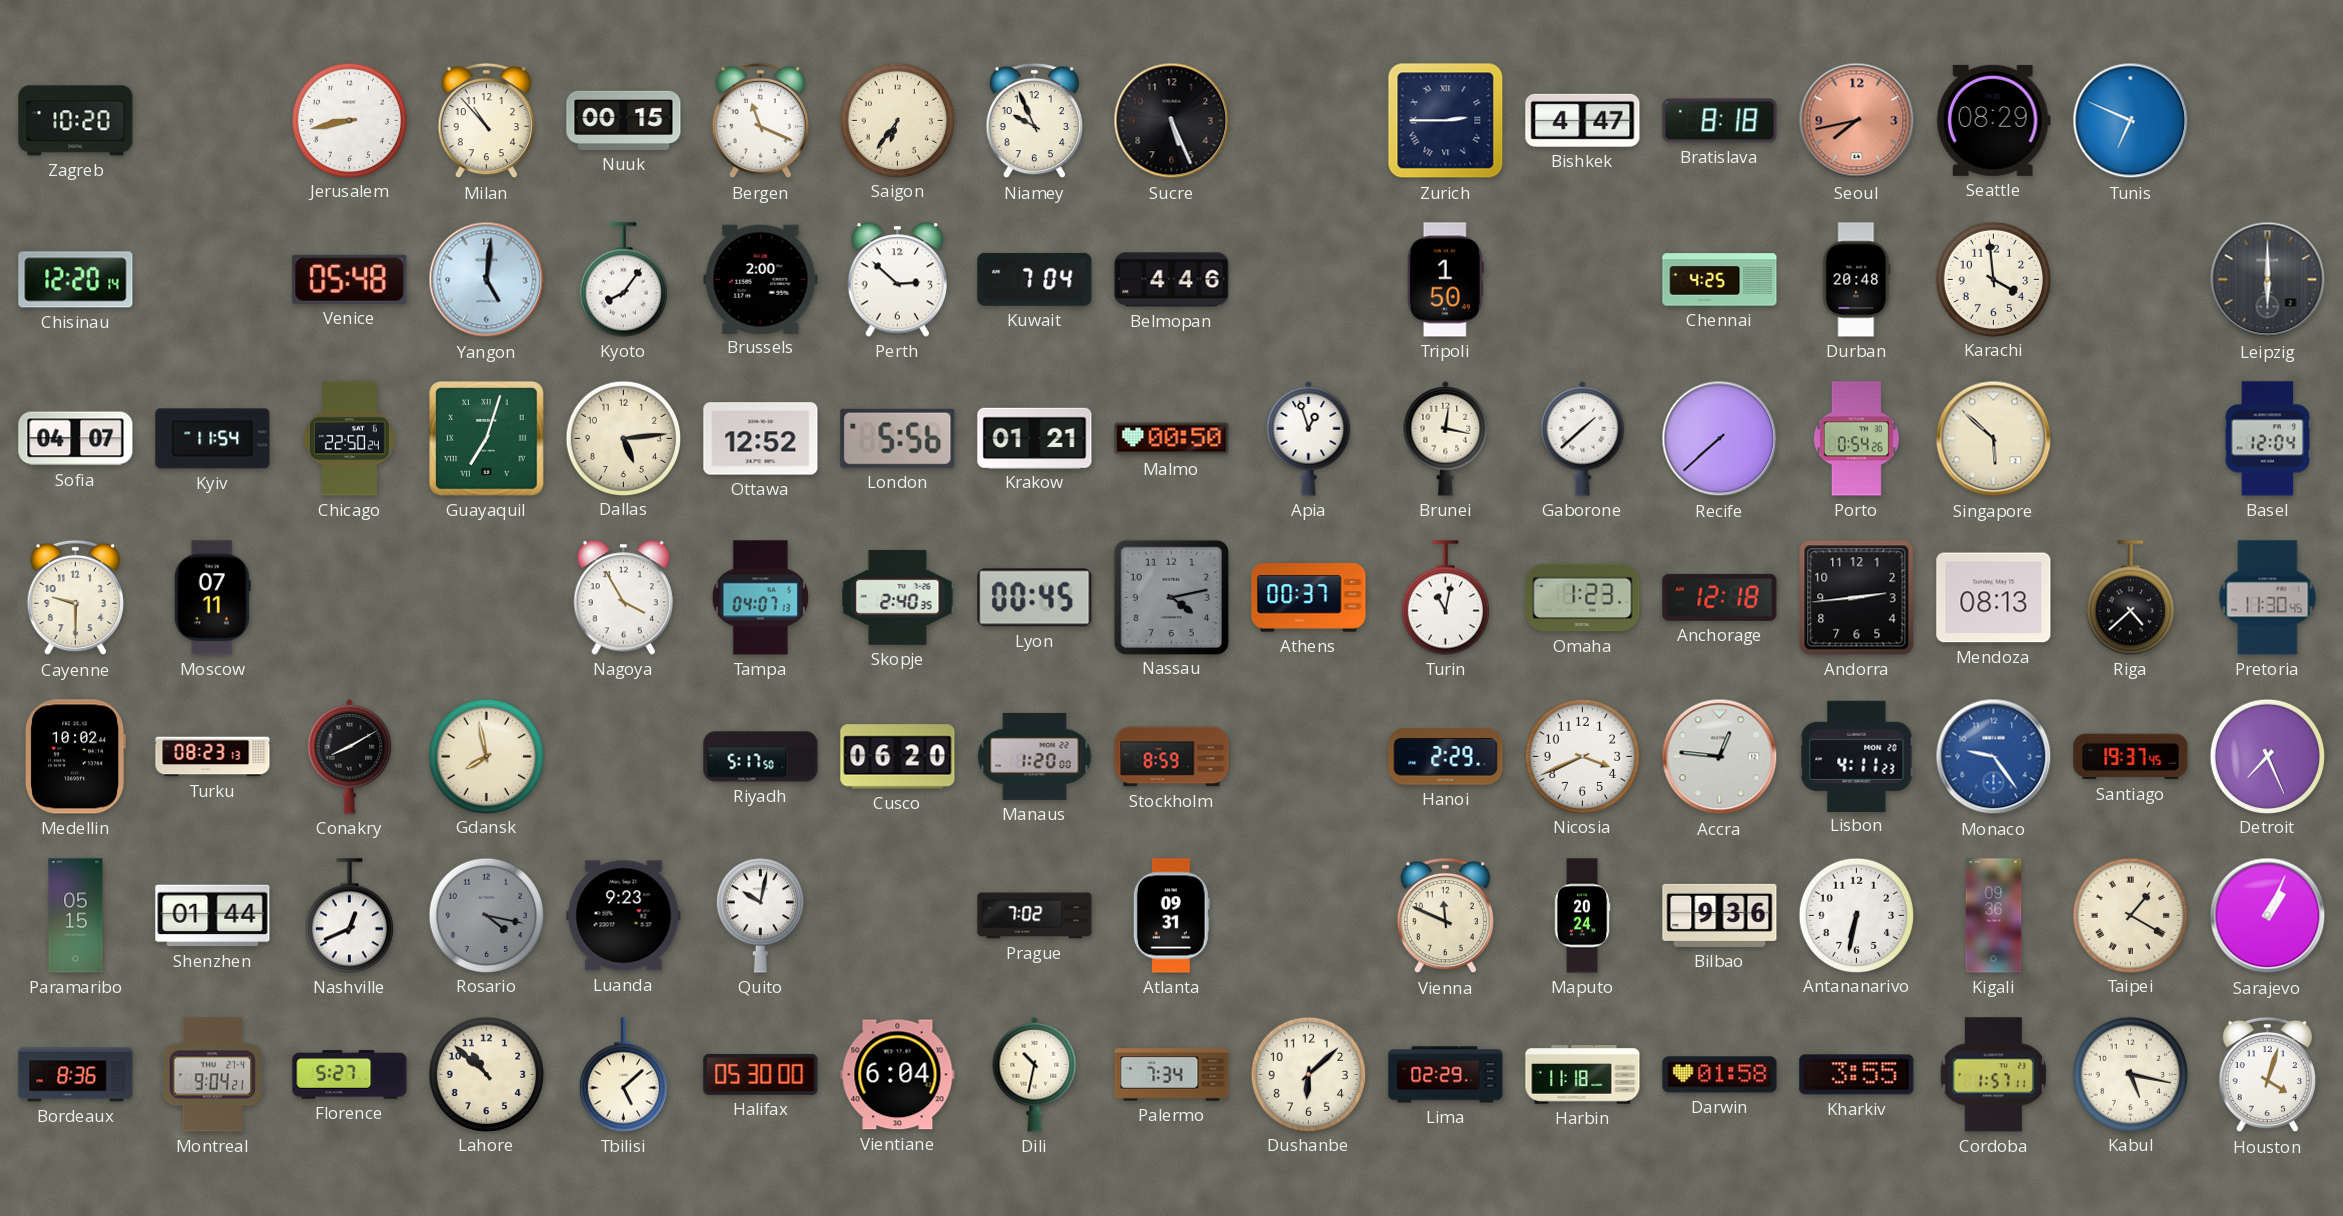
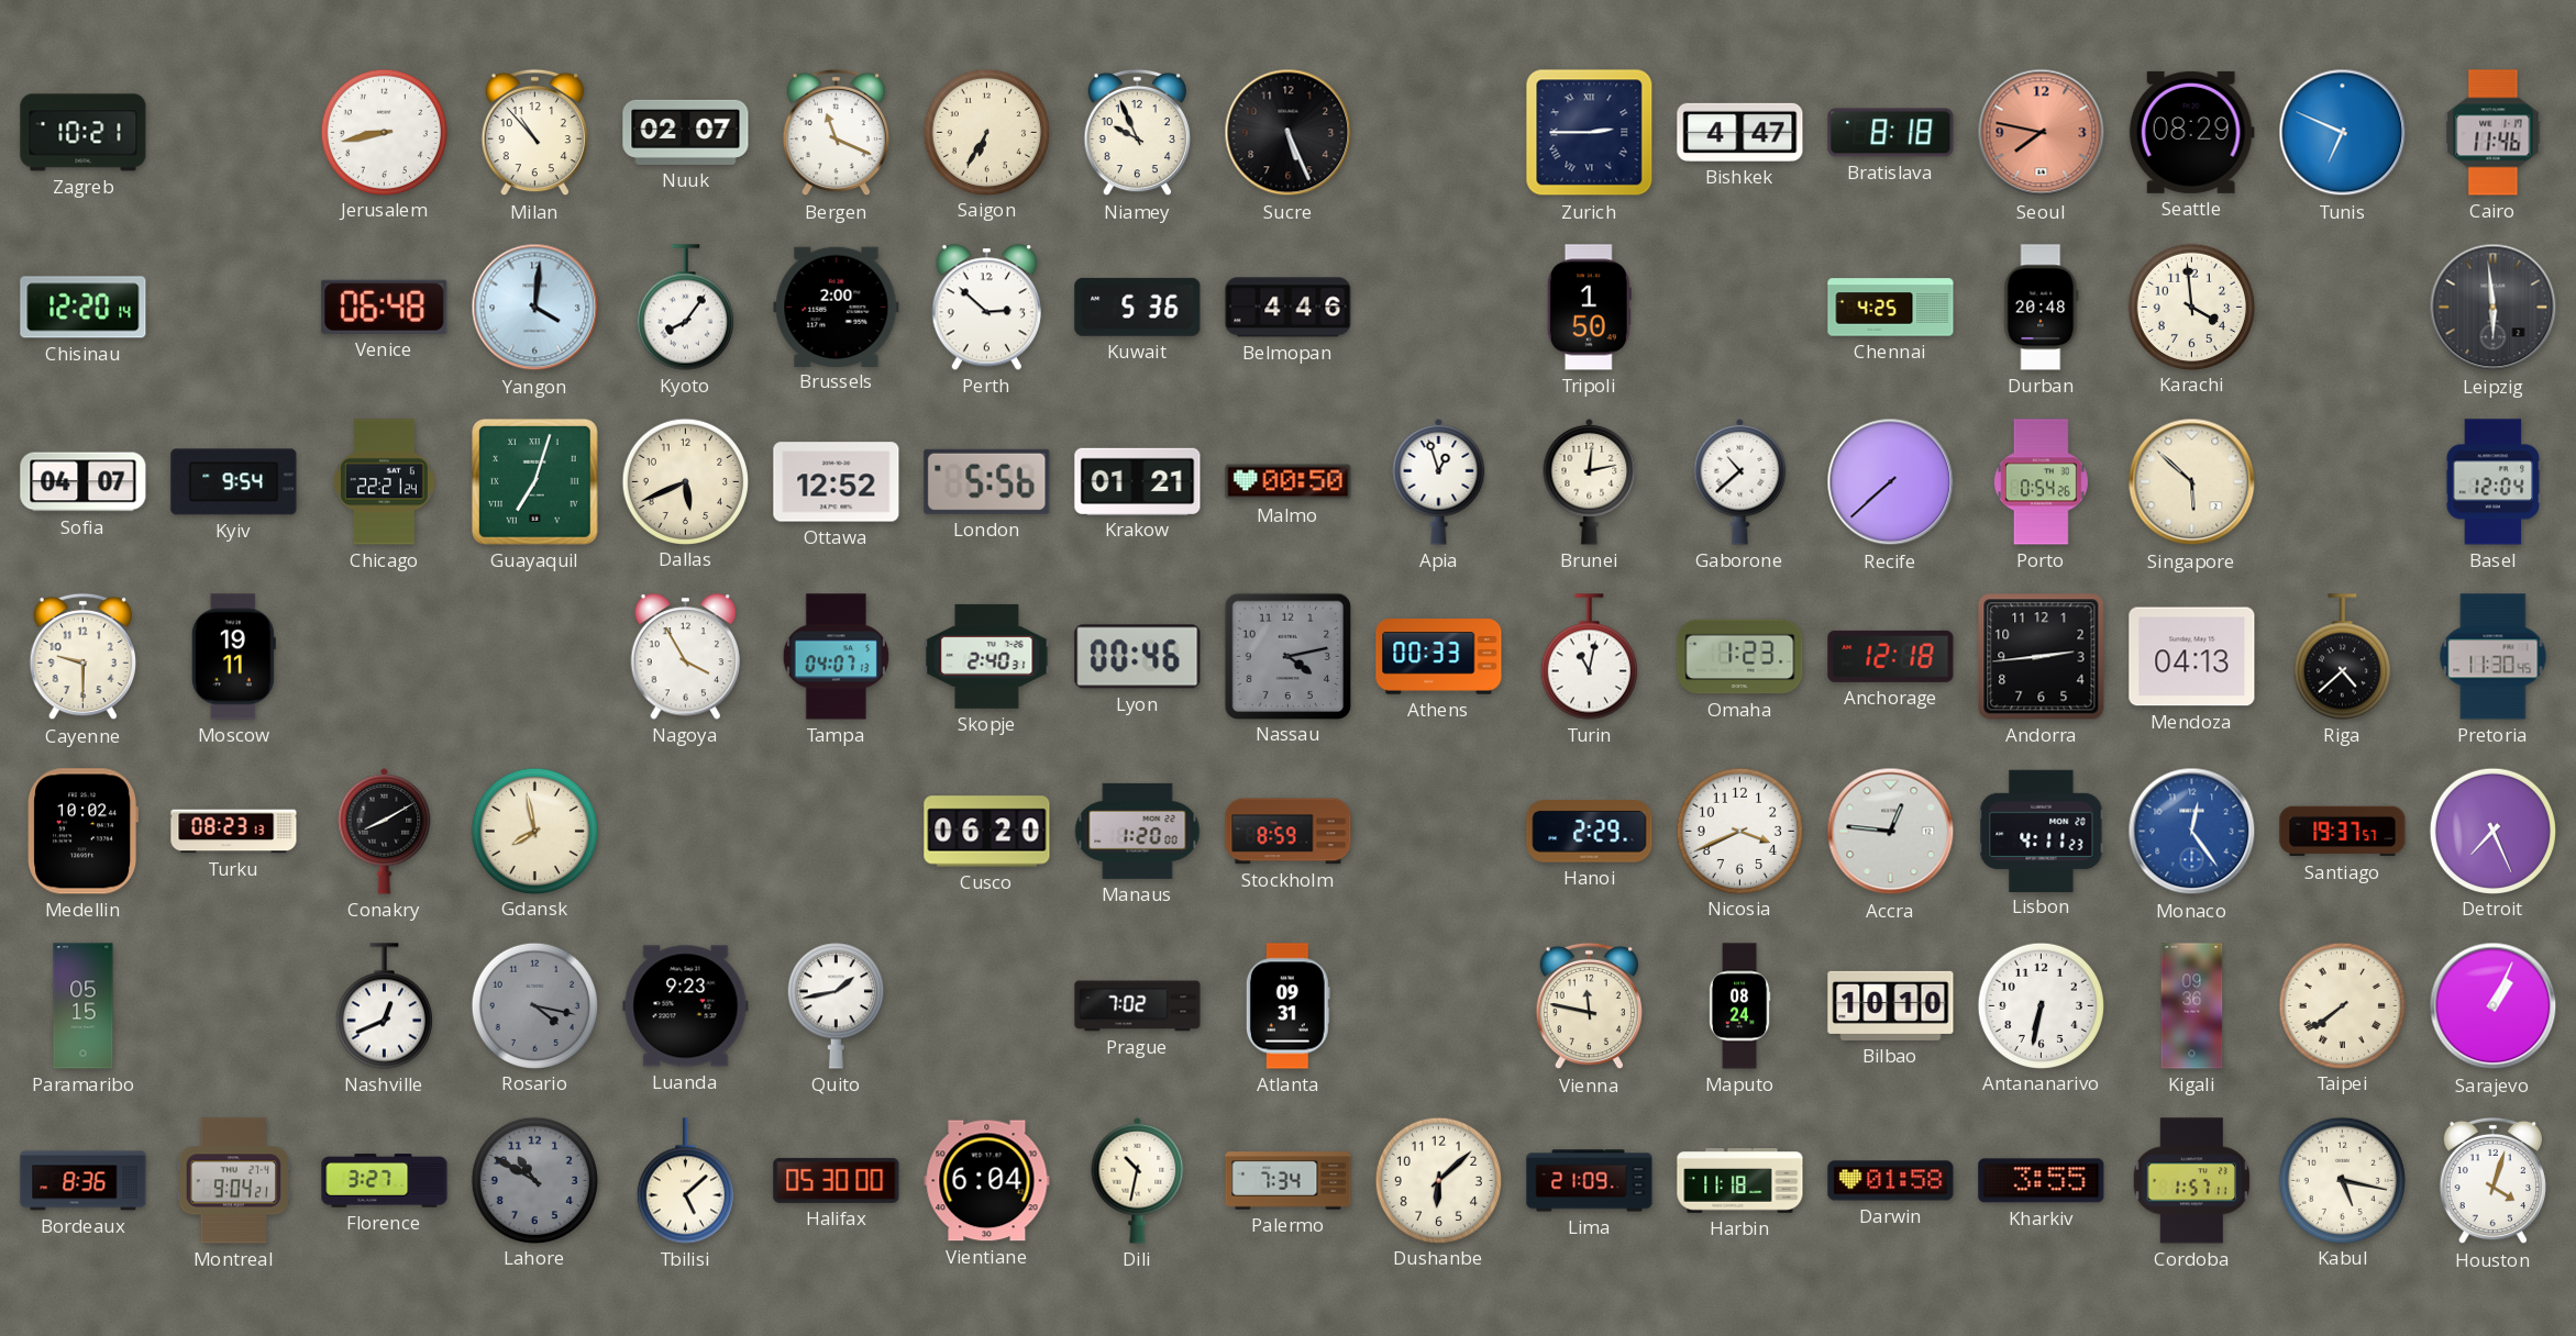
Zagreb: 10:20 -> 10:21 (84, 133)
Nuuk: 00:15 -> 02:07 (686, 132)
Saigon: 6:36 -> 6:35 (986, 132)
Seoul: 7:43 -> 7:47 (2042, 133)
Cairo: none -> 11:46 (2494, 133)
Venice: 05:48 -> 06:48 (385, 307)
Yangon: 5:01 -> 4:01 (535, 308)
Kuwait: 7:04 -> 5:36 (1138, 307)
Leipzig: 6:00 -> 5:59 (2494, 308)
Kyiv: 11:54 -> 9:54 (234, 482)
Chicago: 22:50 -> 22:21 (384, 482)
Dallas: 5:14 -> 5:41 (685, 481)
Brunei: 12:17 -> 12:13 (1590, 481)
Gaborone: 1:38 -> 10:38 (1740, 481)
Moscow: 07:11 -> 19:11 (233, 657)
Skopje: 2:40:35 -> 2:40:31 (987, 656)
Lyon: 00:45 -> 00:46 (1138, 657)
Athens: 00:37 -> 00:33 (1439, 657)
Mendoza: 08:13 -> 04:13 (2192, 657)
Riyadh: 5:17 -> none (761, 757)
Monaco: 9:24 -> 12:24 (2192, 832)
Santiago: 19:37:45 -> 19:37:57 (2343, 832)
Shenzhen: 01:44 -> none (213, 916)
Quito: 10:02 -> 1:43 (836, 1006)
Vienna: 11:49 -> 11:47 (1589, 1006)
Maputo: 20:24 -> 08:24 (1739, 1006)
Bilbao: 9:36 -> 10:10 (1891, 1005)
Taipei: 1:20 -> 7:39 (2342, 1005)
Florence: 5:27 -> 3:27 (385, 1181)
Lahore: 10:52 -> 10:50 (534, 1180)
Lahore dial: cream -> grey (534, 1180)
Lima: 02:29 -> 21:09 (1590, 1181)
